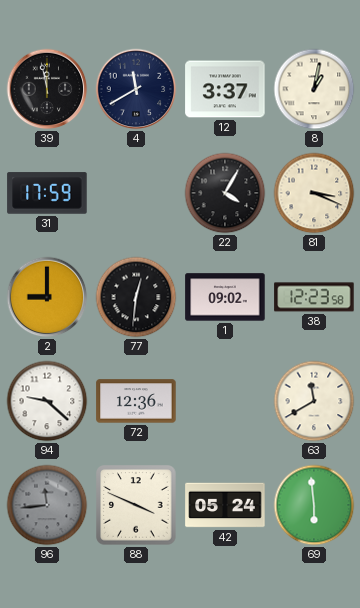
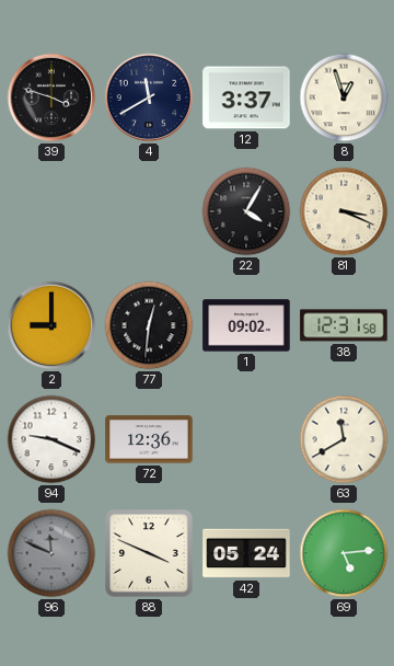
39: 11:58 -> 3:48 (51, 97)
8: 1:02 -> 12:57 (344, 97)
31: 17:59 -> none (47, 193)
38: 12:23 -> 12:31 (344, 325)
94: 9:22 -> 9:19 (51, 439)
96: 11:44 -> 11:49 (51, 553)
69: 5:59 -> 5:14 (344, 553)
